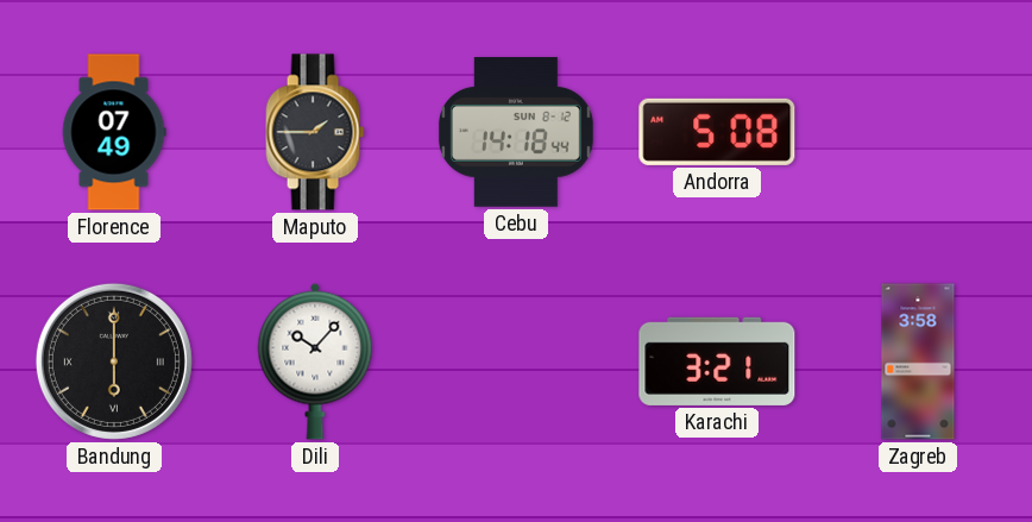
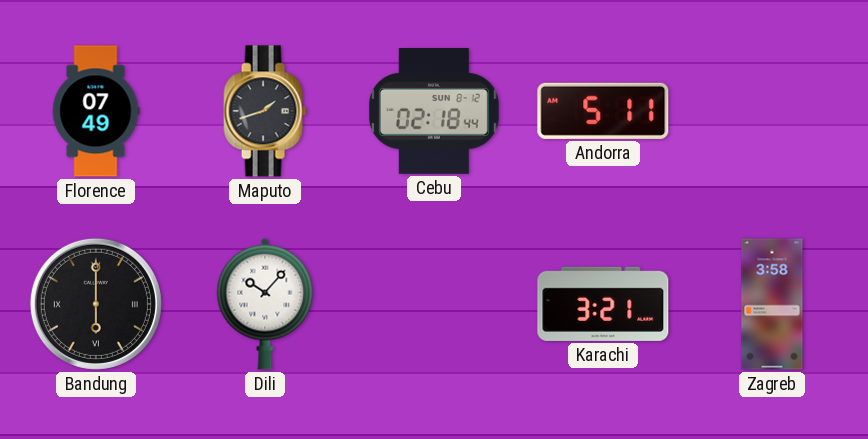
Maputo: 1:45 -> 1:42 (265, 111)
Cebu: 14:18 -> 02:18 (434, 112)
Andorra: 5:08 -> 5:11 (603, 111)
